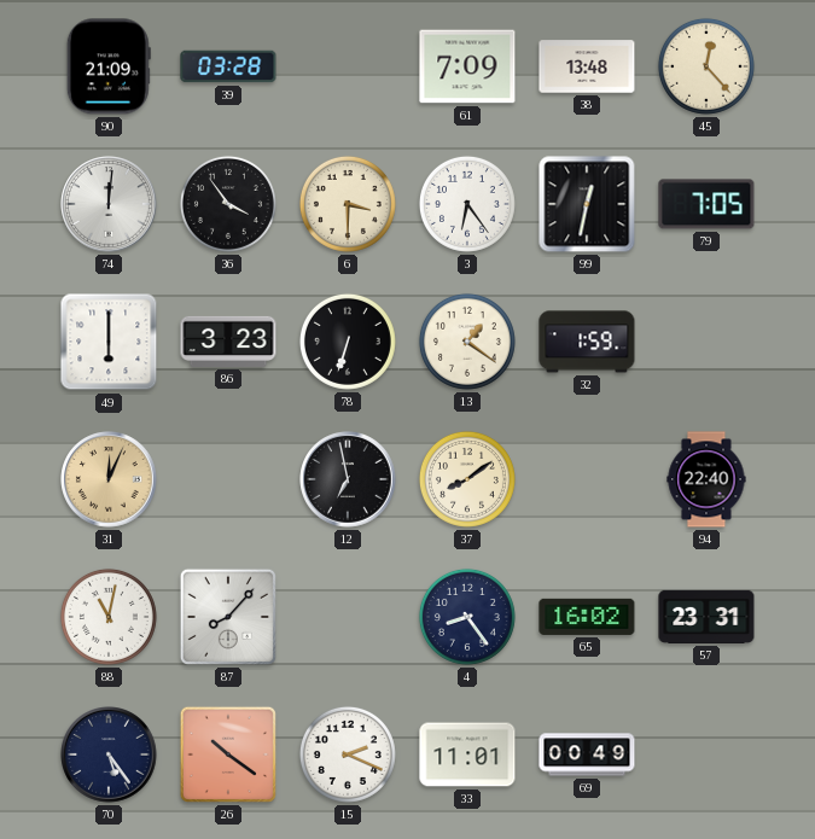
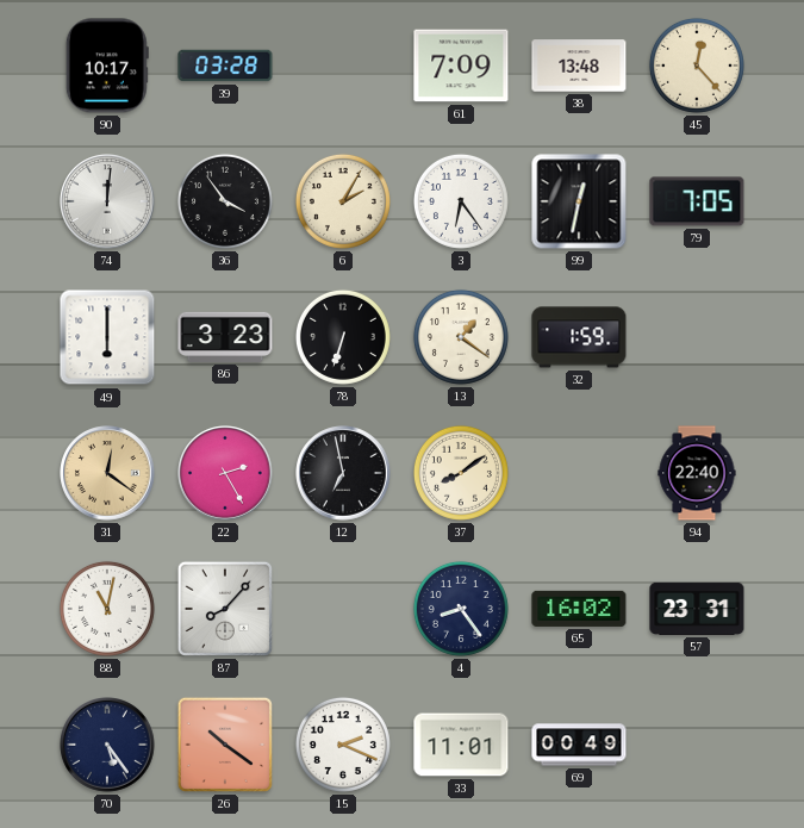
90: 21:09 -> 10:17 (107, 66)
6: 3:30 -> 2:05 (343, 201)
31: 12:04 -> 12:21 (107, 473)
22: none -> 2:25 (225, 473)
